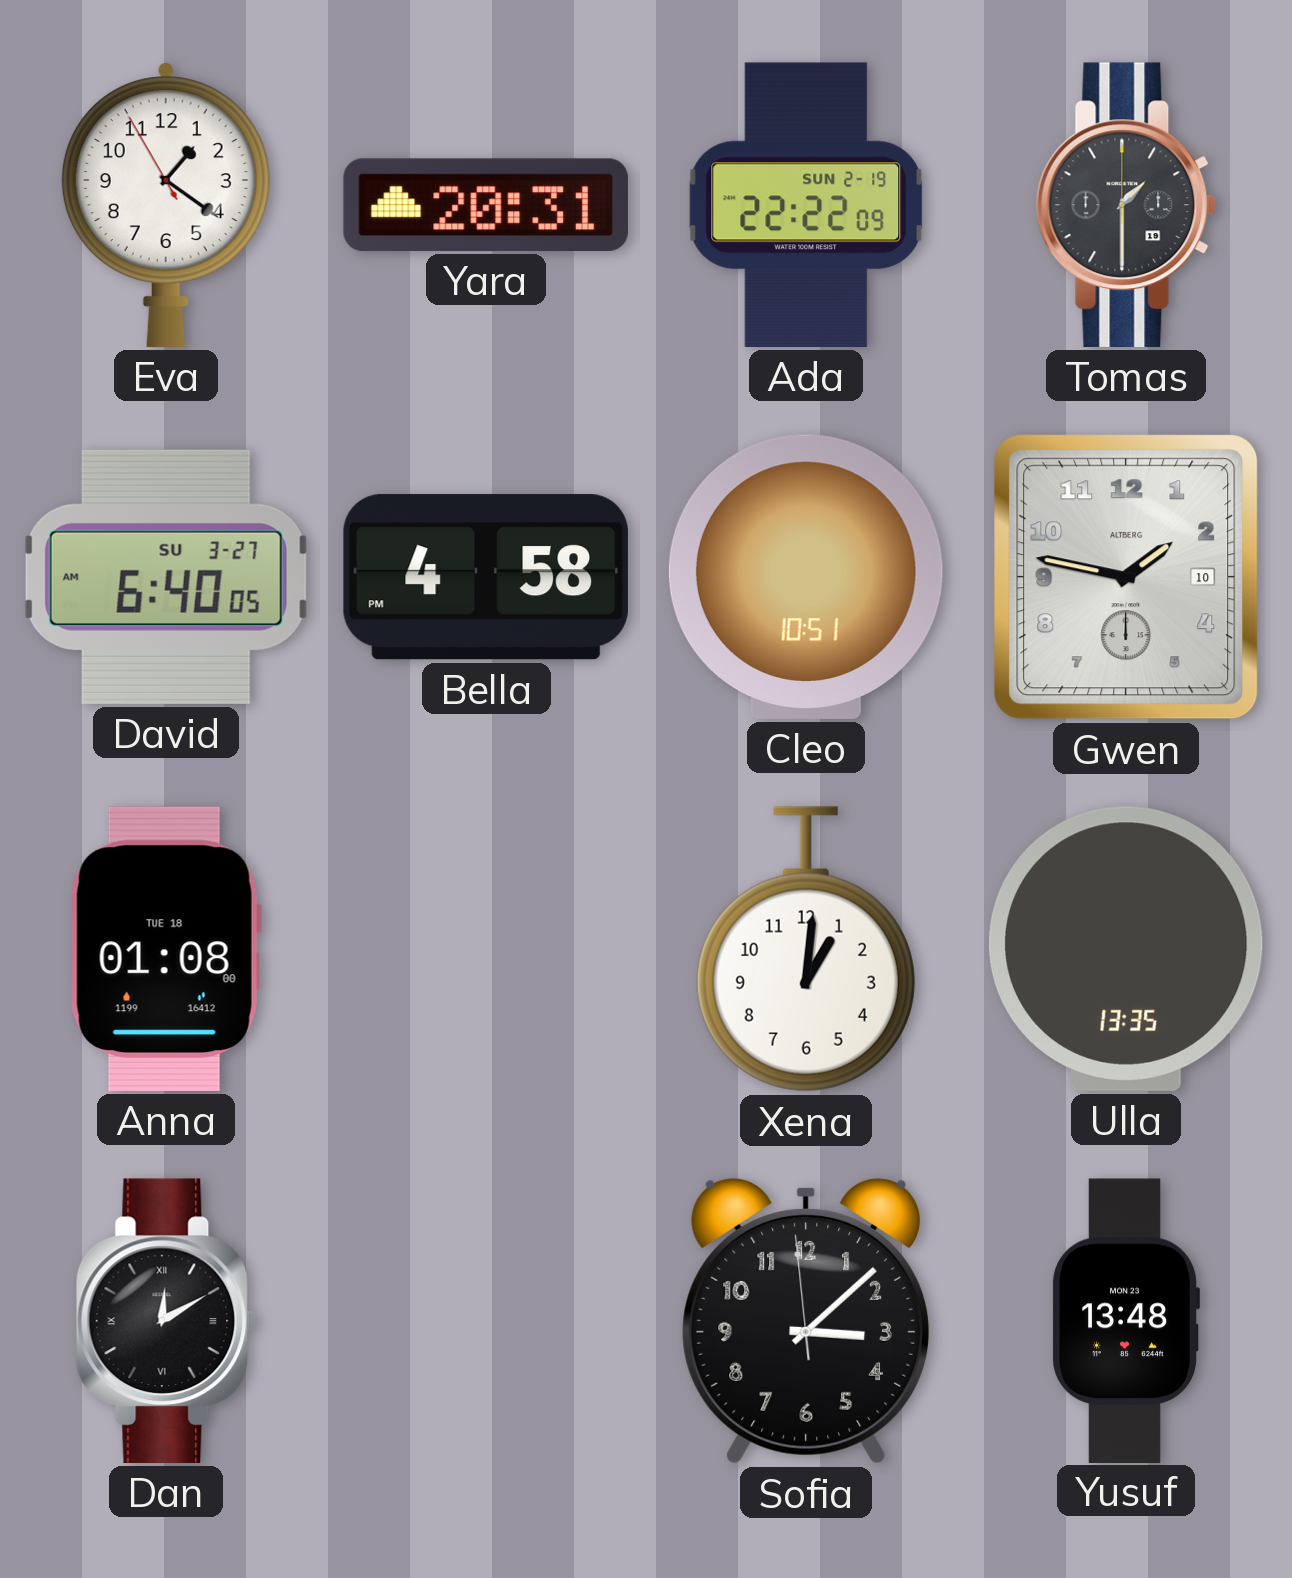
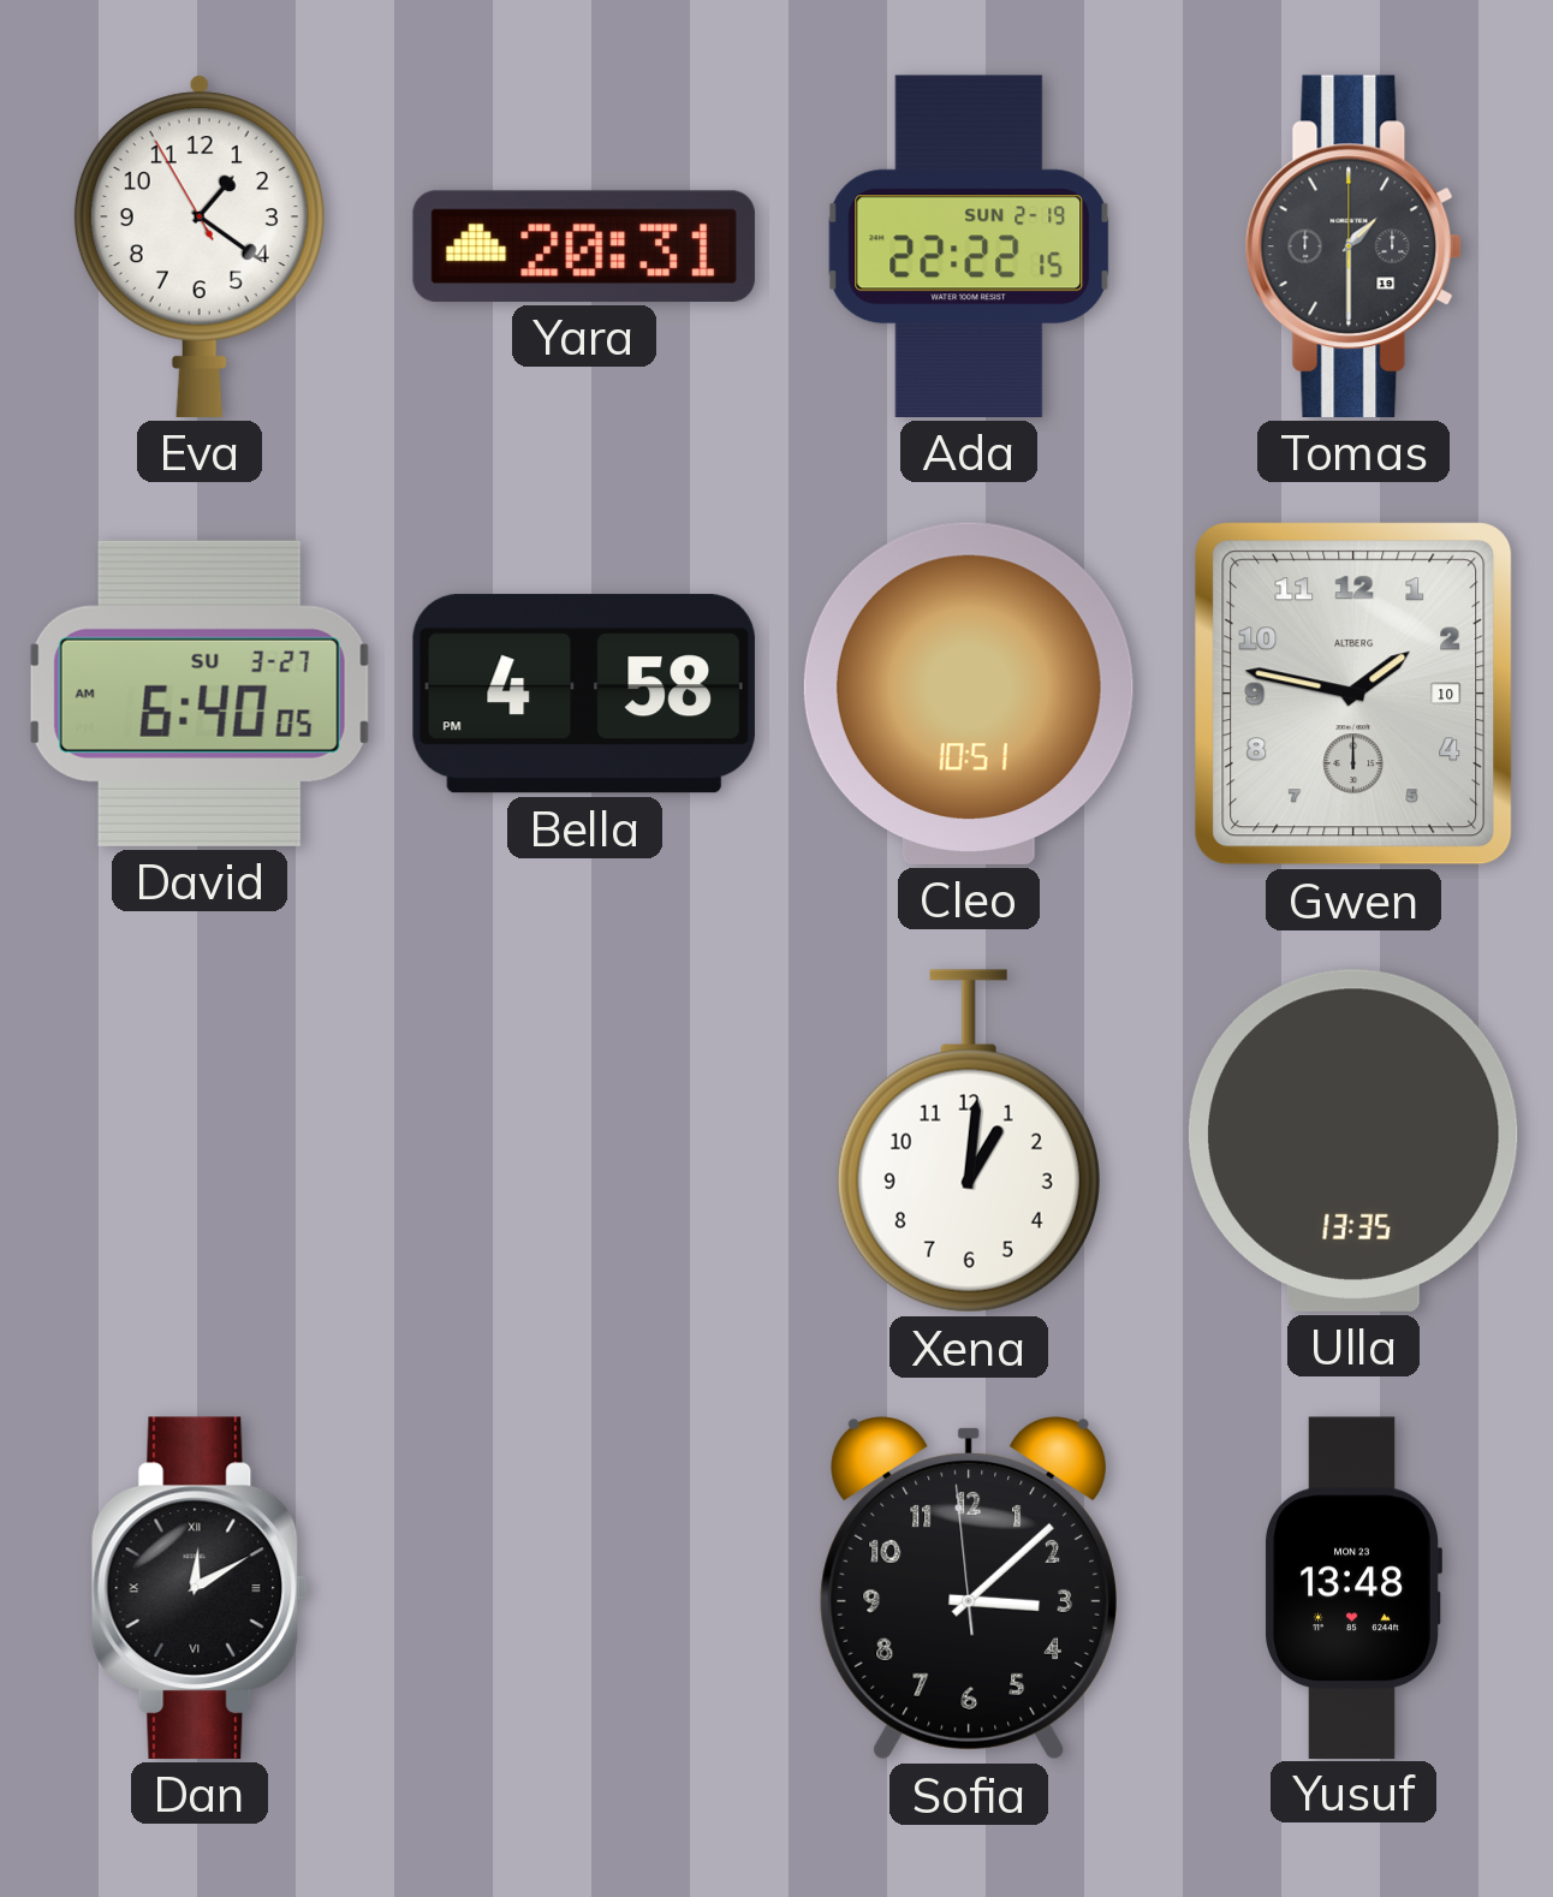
Ada: 22:22:09 -> 22:22:15 (969, 246)
Anna: 01:08 -> none (166, 949)
